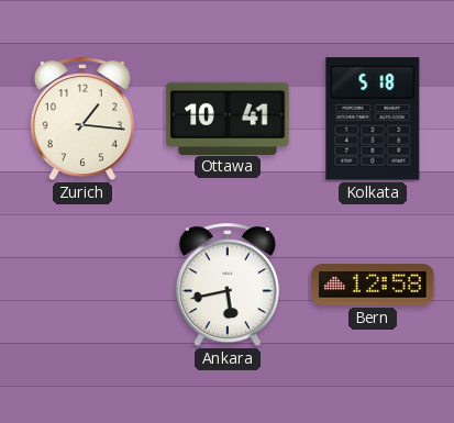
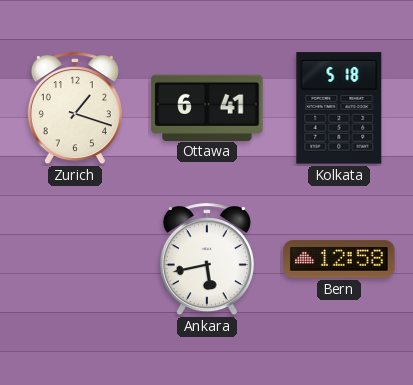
Zurich: 1:16 -> 1:18 (75, 109)
Ottawa: 10:41 -> 6:41 (207, 107)
